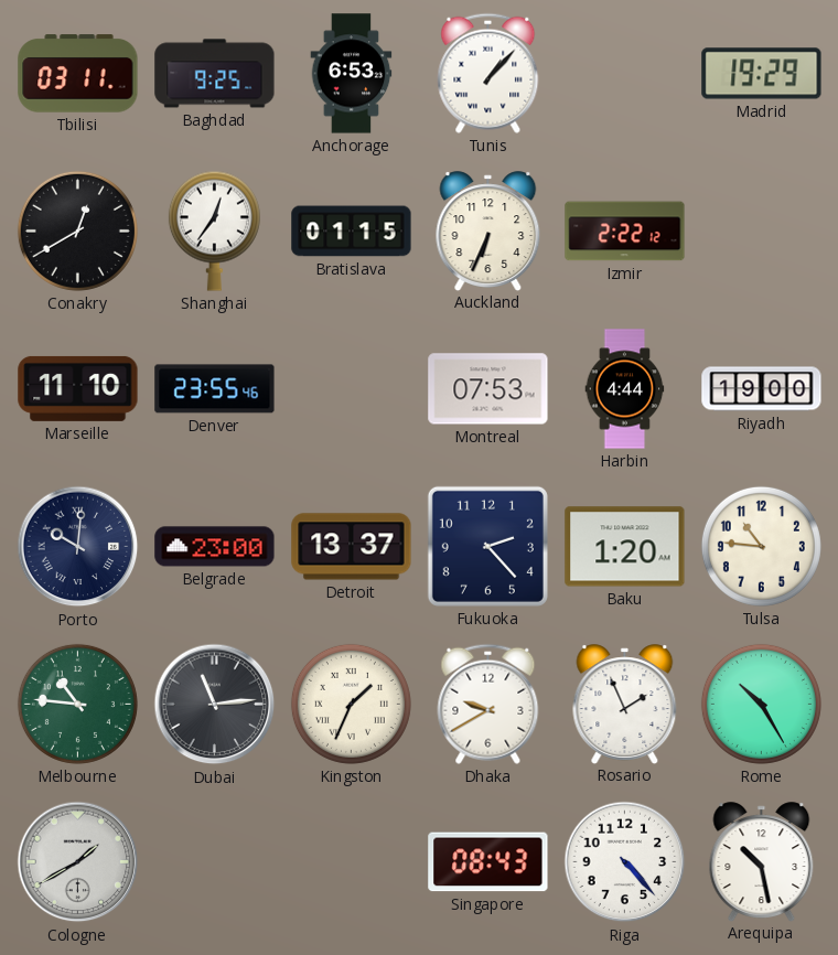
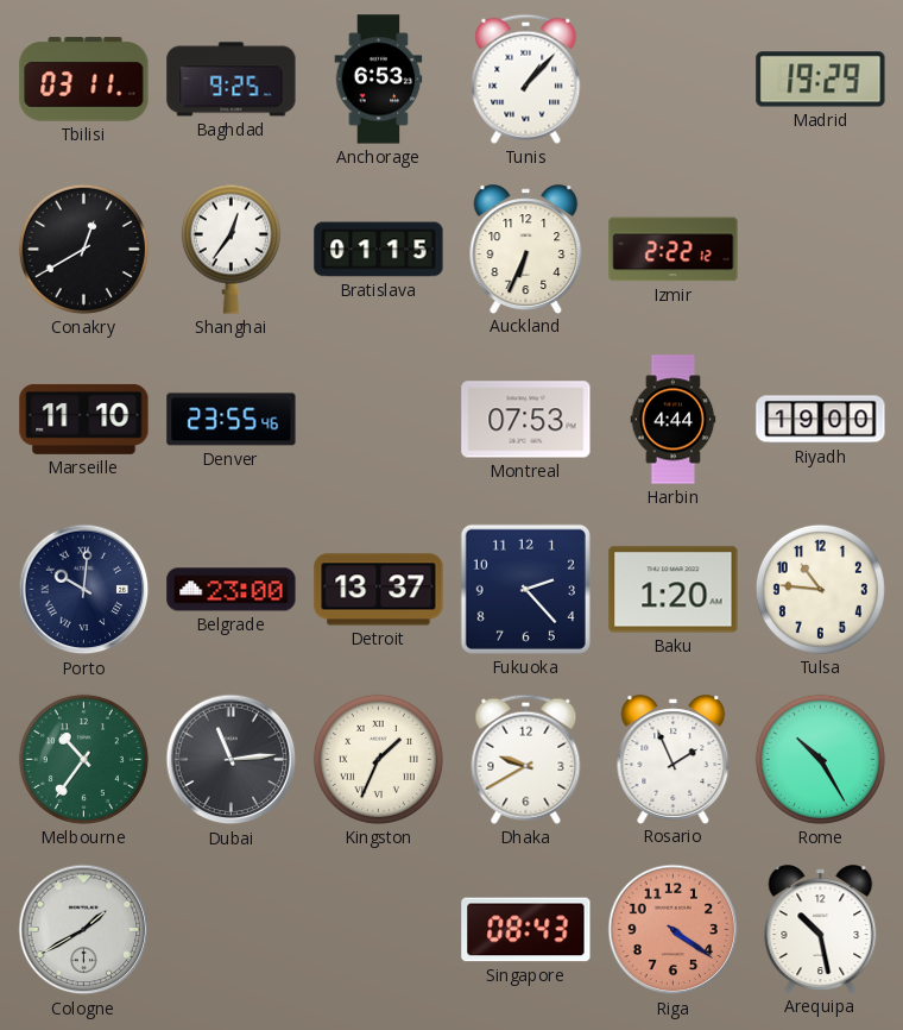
Melbourne: 10:46 -> 10:36 (83, 759)
Riga: 4:23 -> 4:21 (674, 930)
Riga dial: white -> salmon (674, 930)
